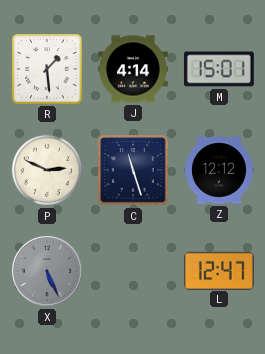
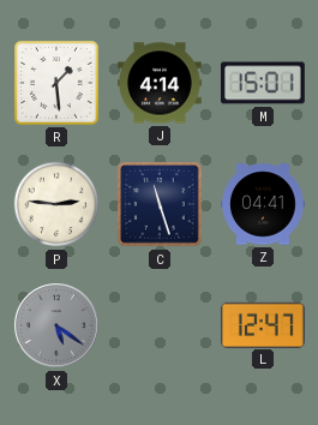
P: 2:49 -> 2:46 (56, 204)
Z: 12:12 -> 04:41 (264, 204)
X: 5:26 -> 5:21 (56, 325)
